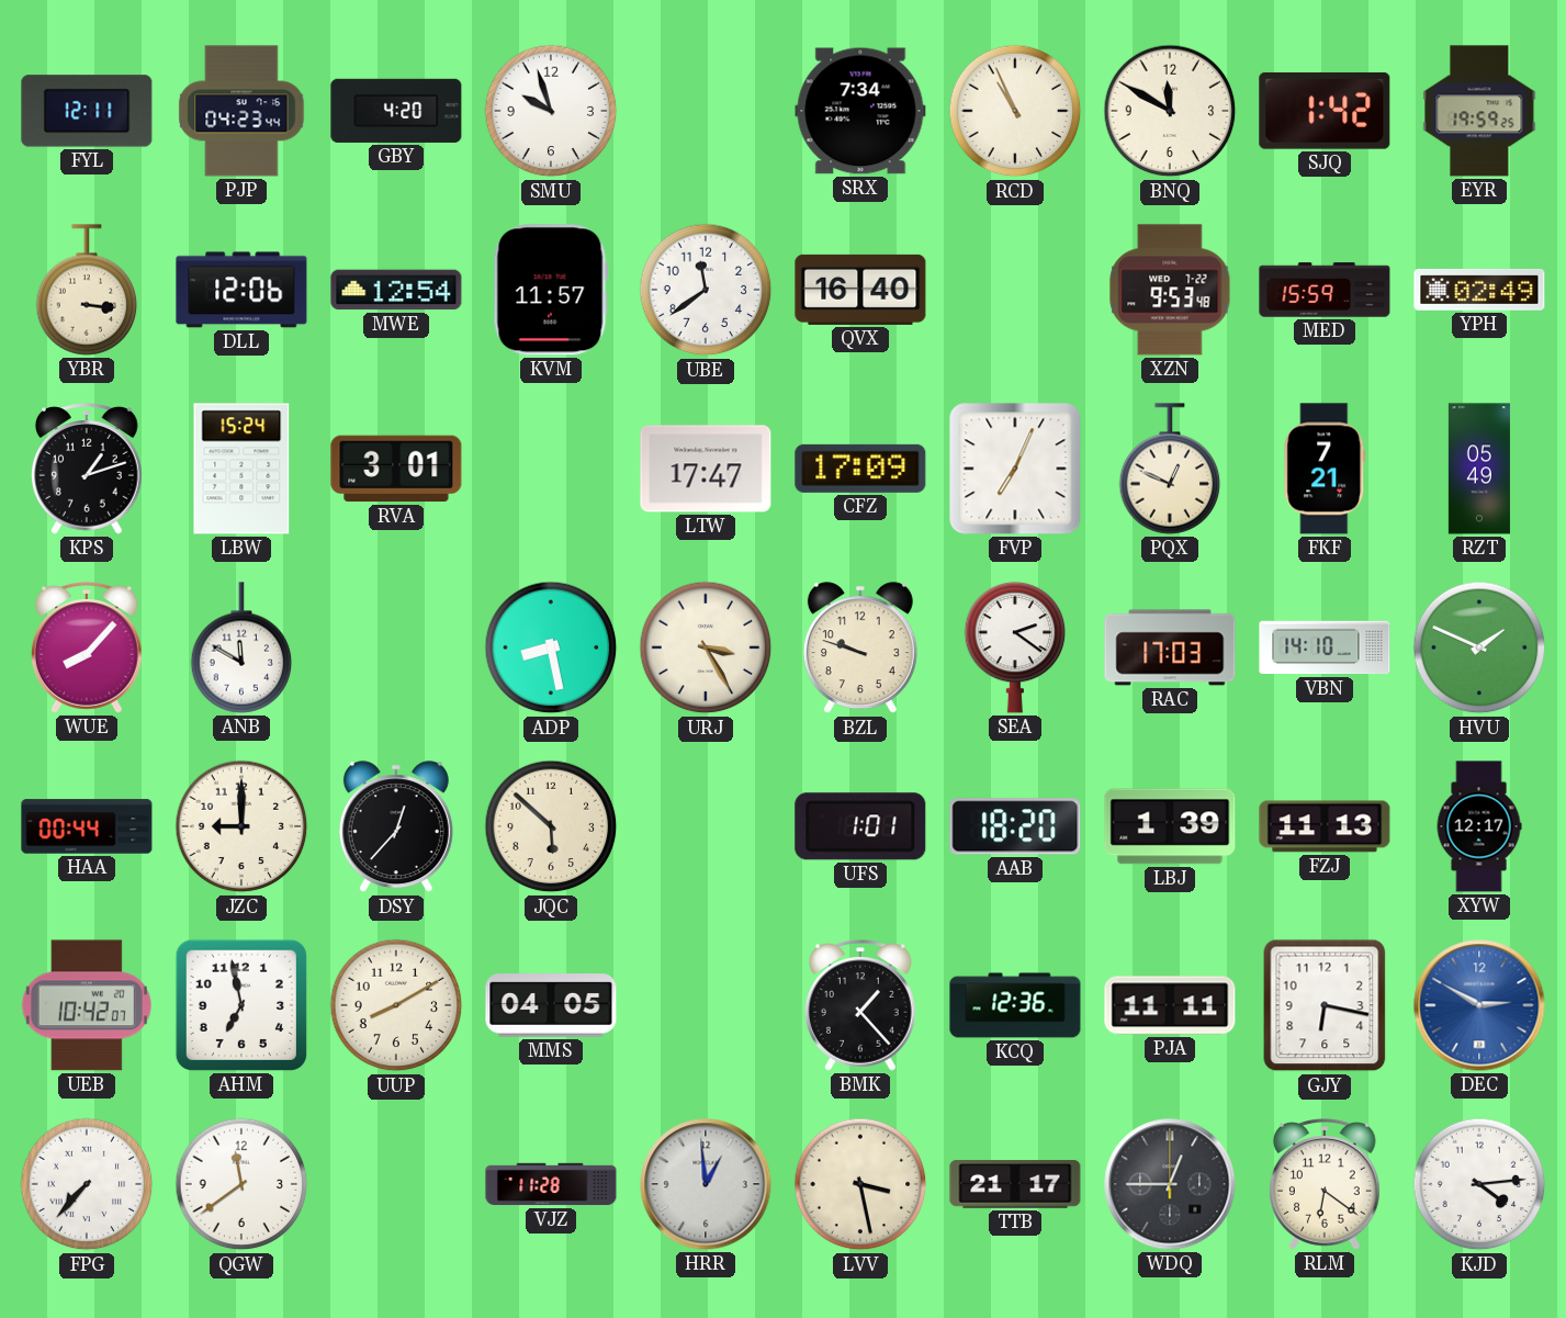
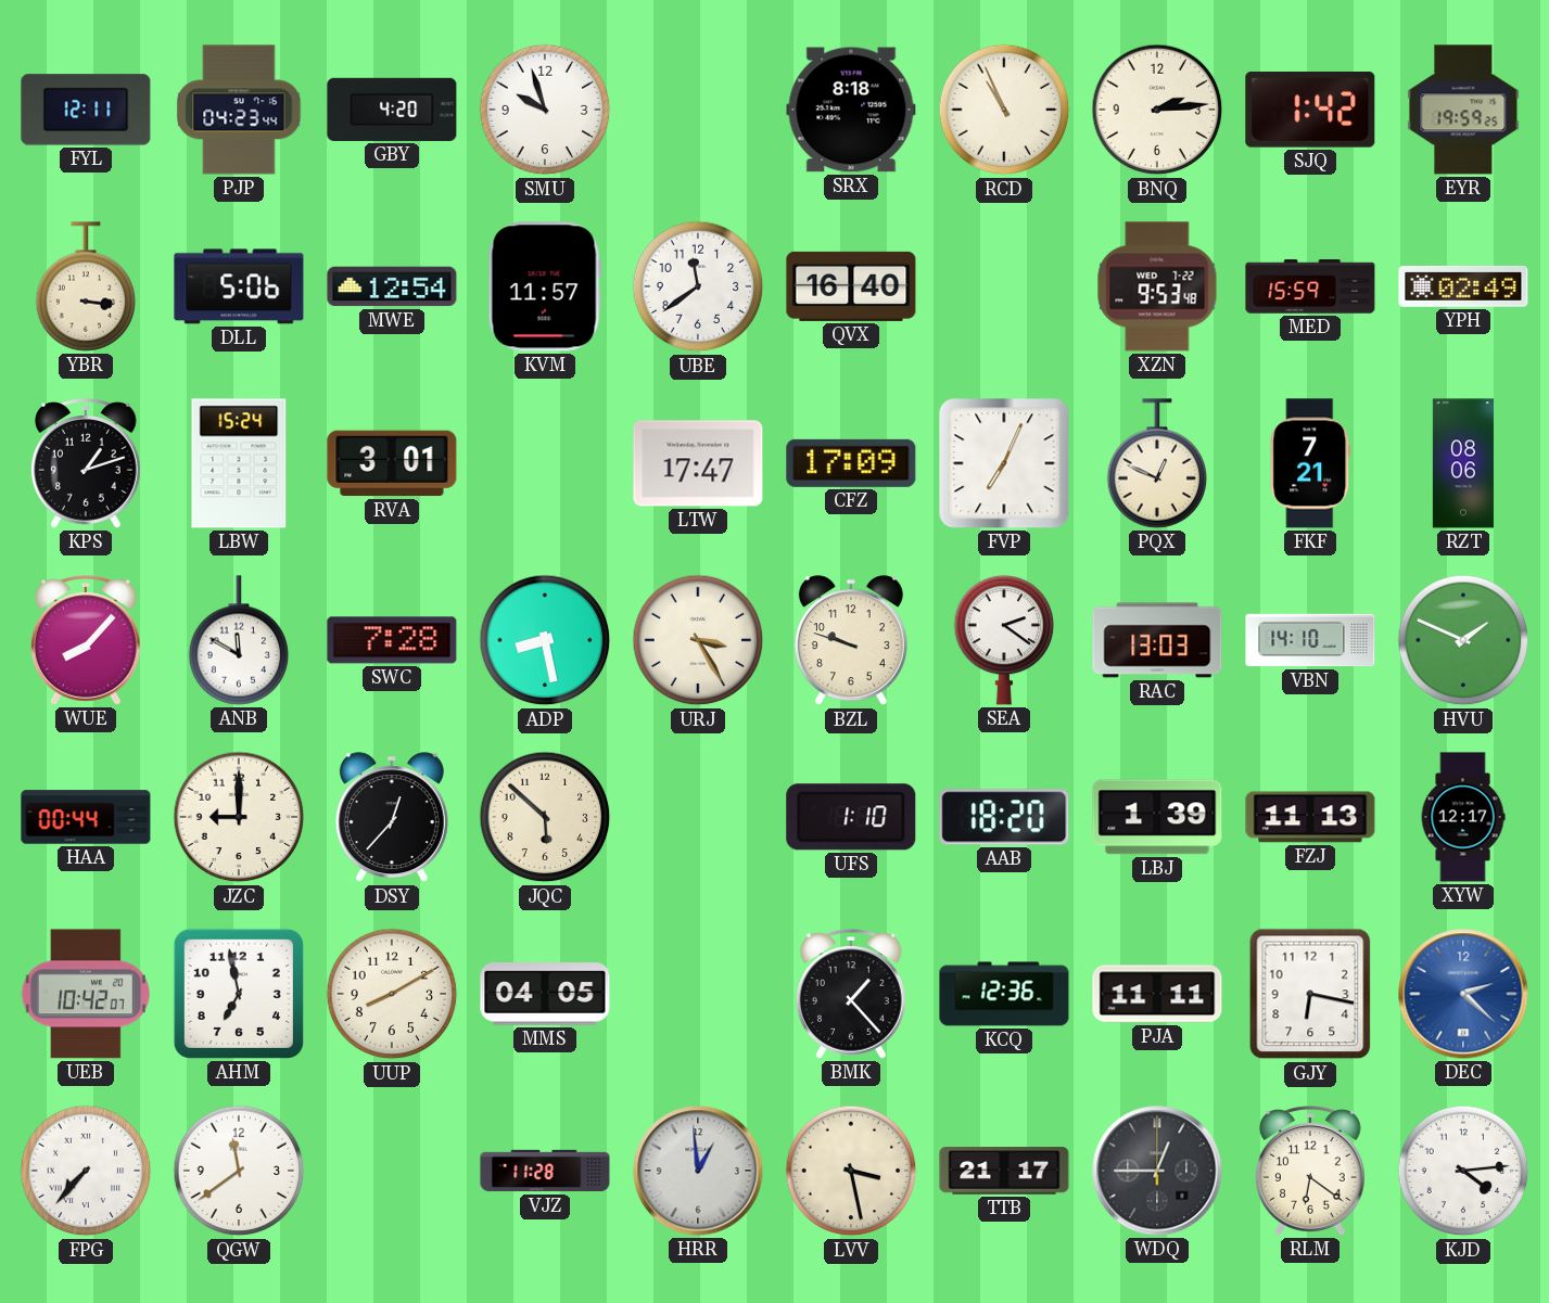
SRX: 7:34 -> 8:18 (851, 110)
BNQ: 11:50 -> 2:14 (1157, 110)
DLL: 12:06 -> 5:06 (239, 286)
RZT: 05:49 -> 08:06 (1463, 463)
SWC: none -> 7:28 (392, 640)
RAC: 17:03 -> 13:03 (1157, 640)
UFS: 1:01 -> 1:10 (851, 817)
DEC: 2:50 -> 2:22 (1463, 994)
